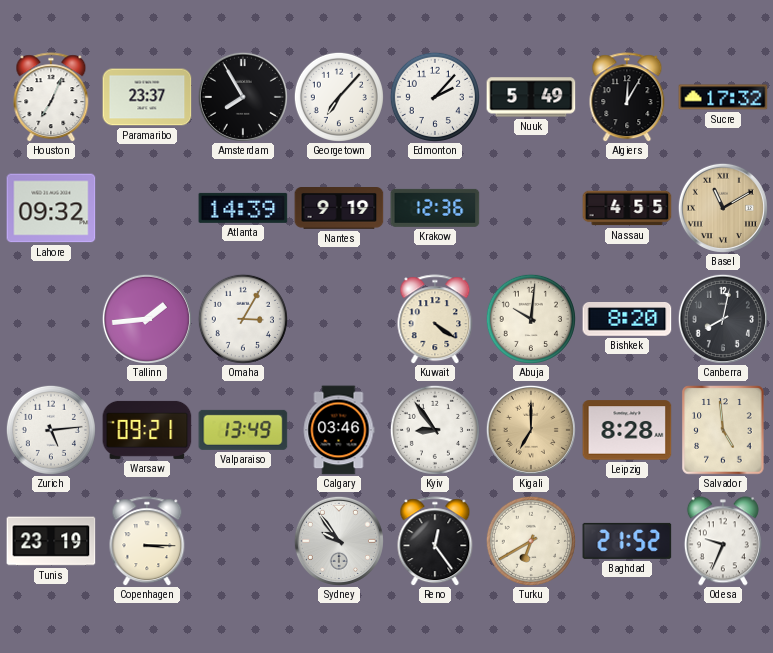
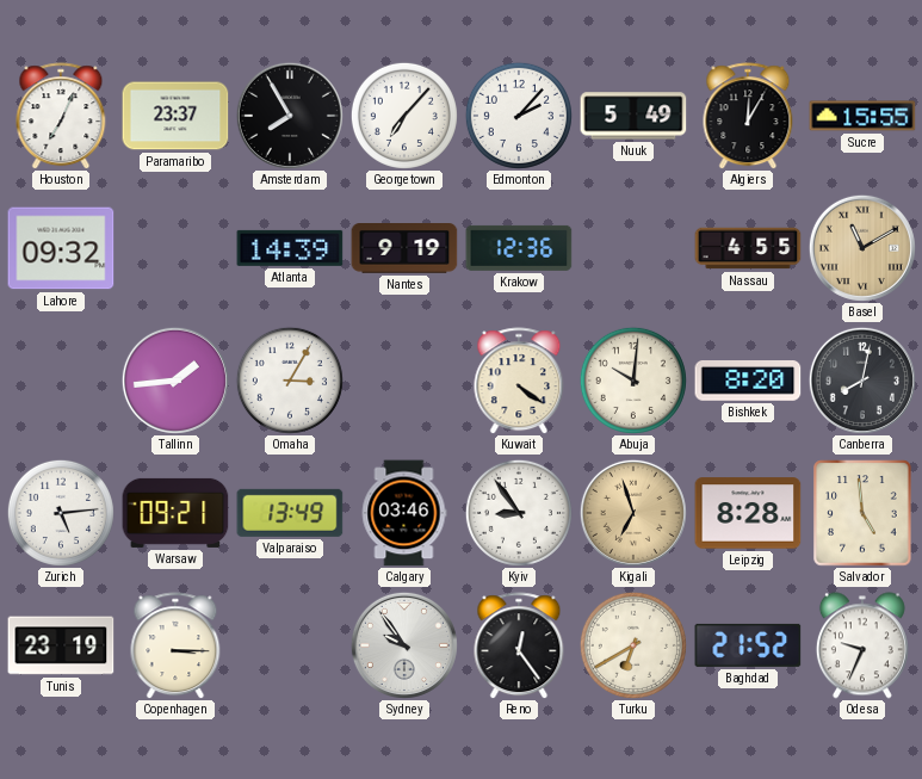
Sucre: 17:32 -> 15:55 (862, 116)
Kigali: 7:00 -> 6:57 (633, 513)
